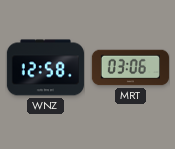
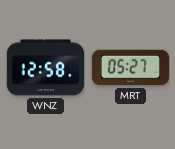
MRT: 03:06 -> 05:27 (130, 68)
